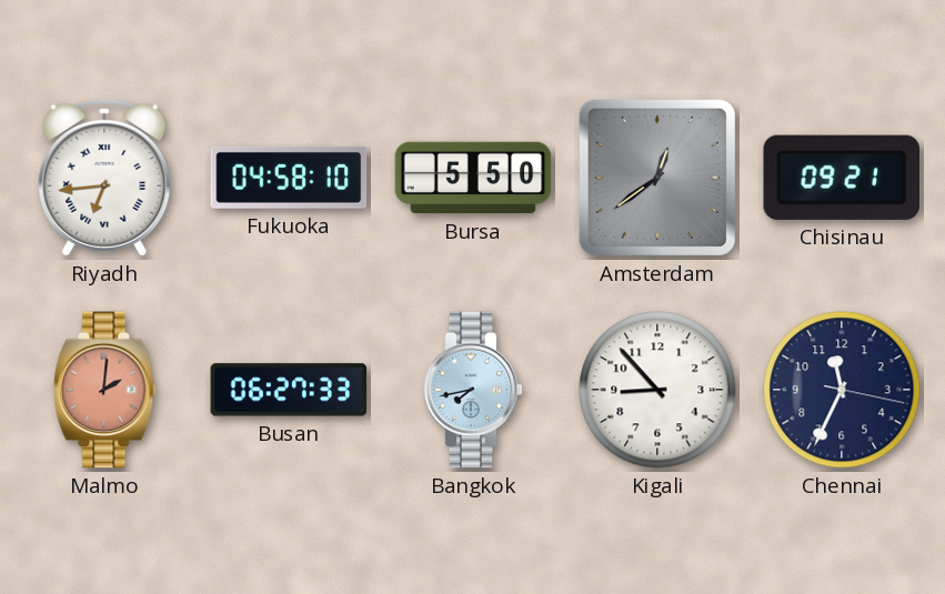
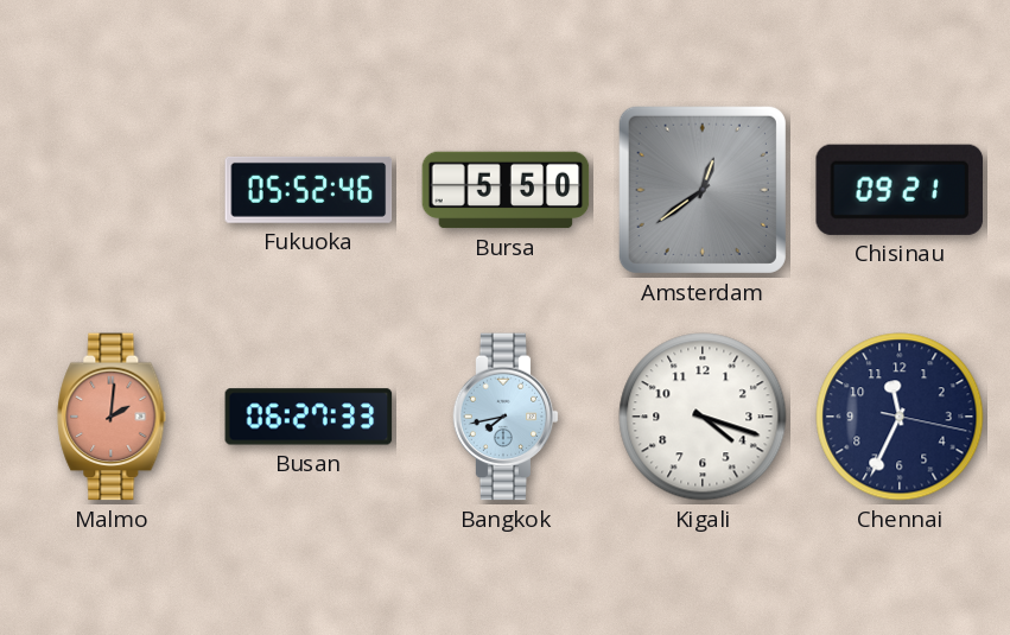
Riyadh: 6:44 -> none (104, 178)
Fukuoka: 04:58 -> 05:52 (309, 190)
Kigali: 8:53 -> 4:18 (703, 417)
